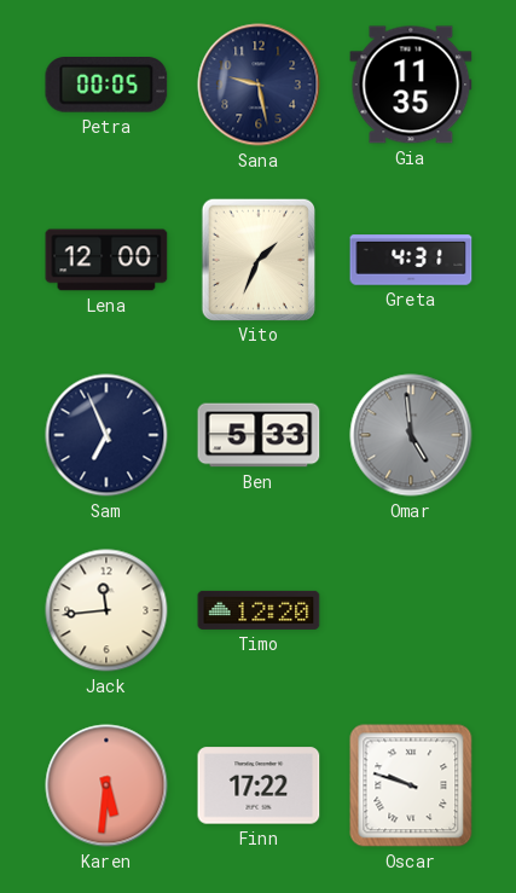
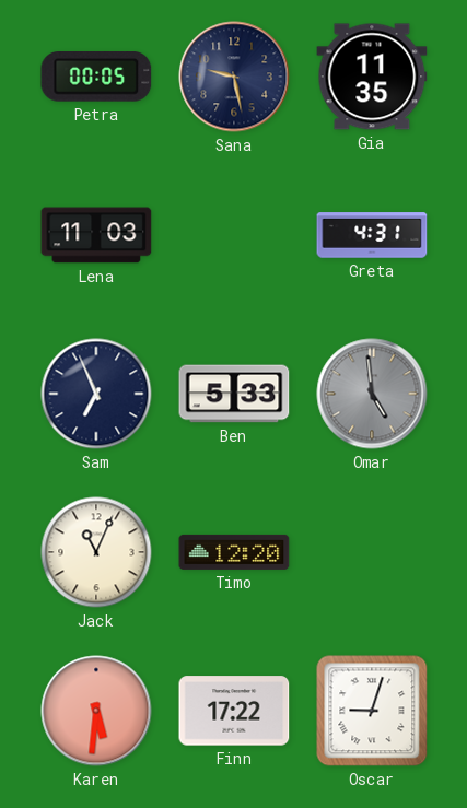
Lena: 12:00 -> 11:03 (96, 235)
Vito: 1:34 -> none (257, 259)
Jack: 11:44 -> 11:04 (96, 552)
Oscar: 9:48 -> 9:03 (372, 711)
